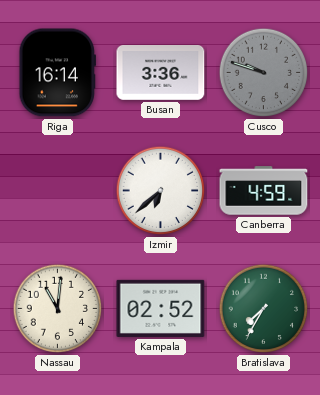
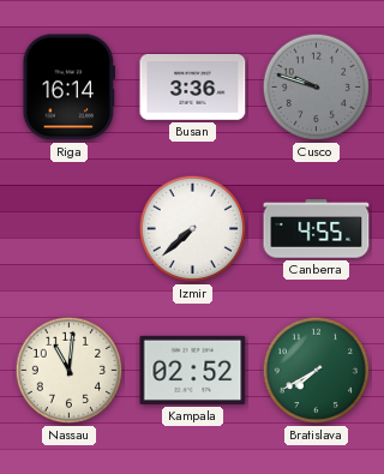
Izmir: 6:38 -> 7:38 (193, 229)
Canberra: 4:59 -> 4:55 (317, 229)
Bratislava: 7:35 -> 7:40 (317, 371)
